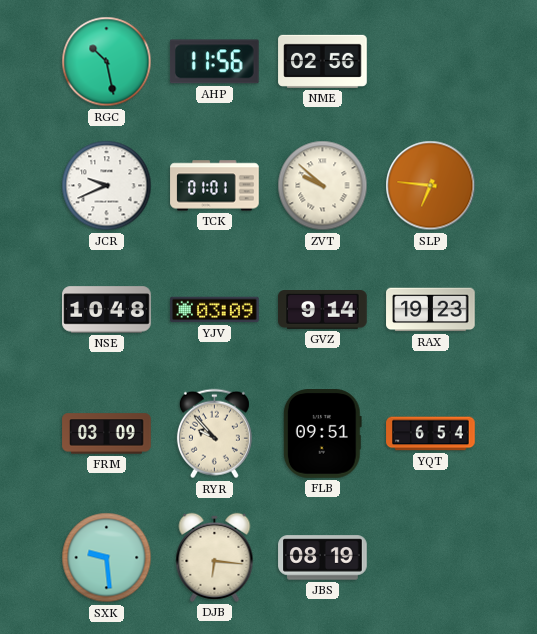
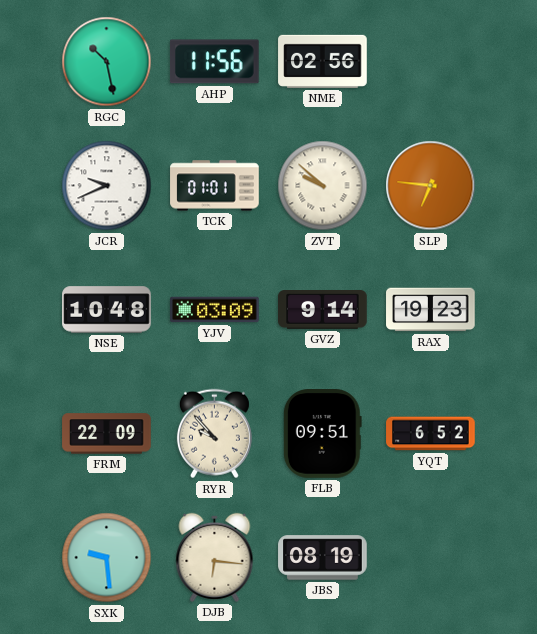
FRM: 03:09 -> 22:09 (107, 434)
YQT: 6:54 -> 6:52 (431, 434)
